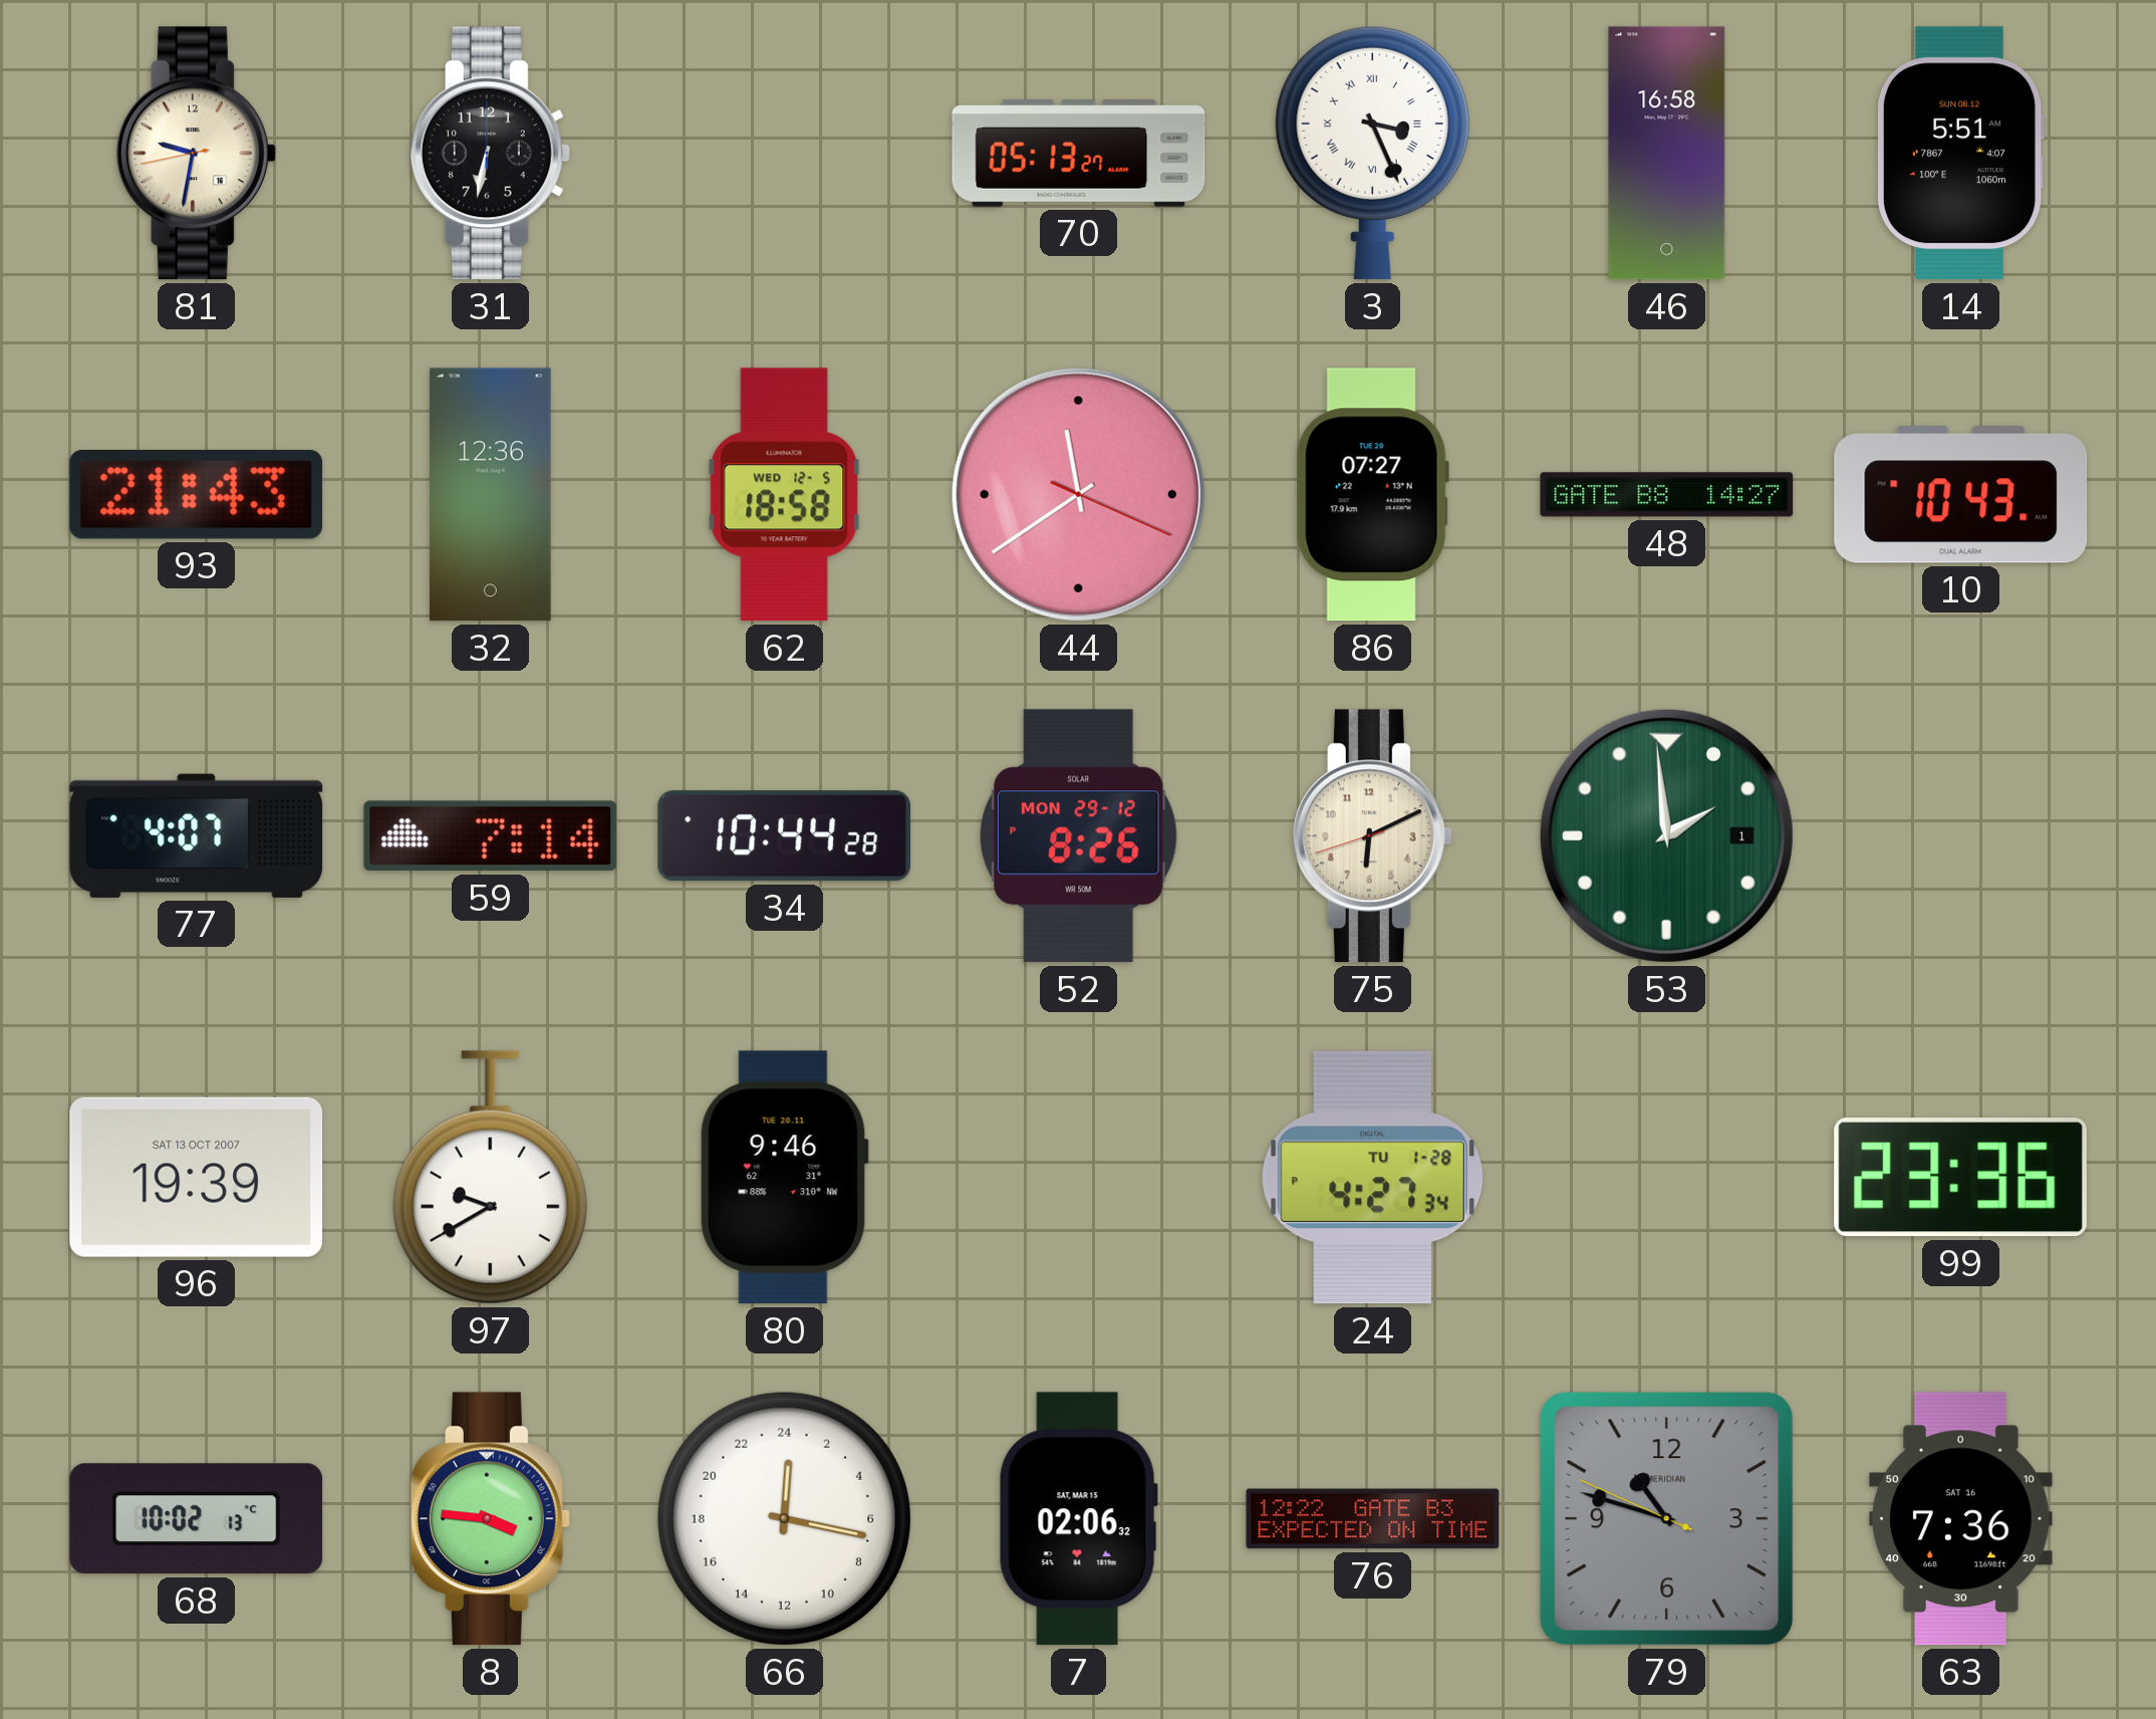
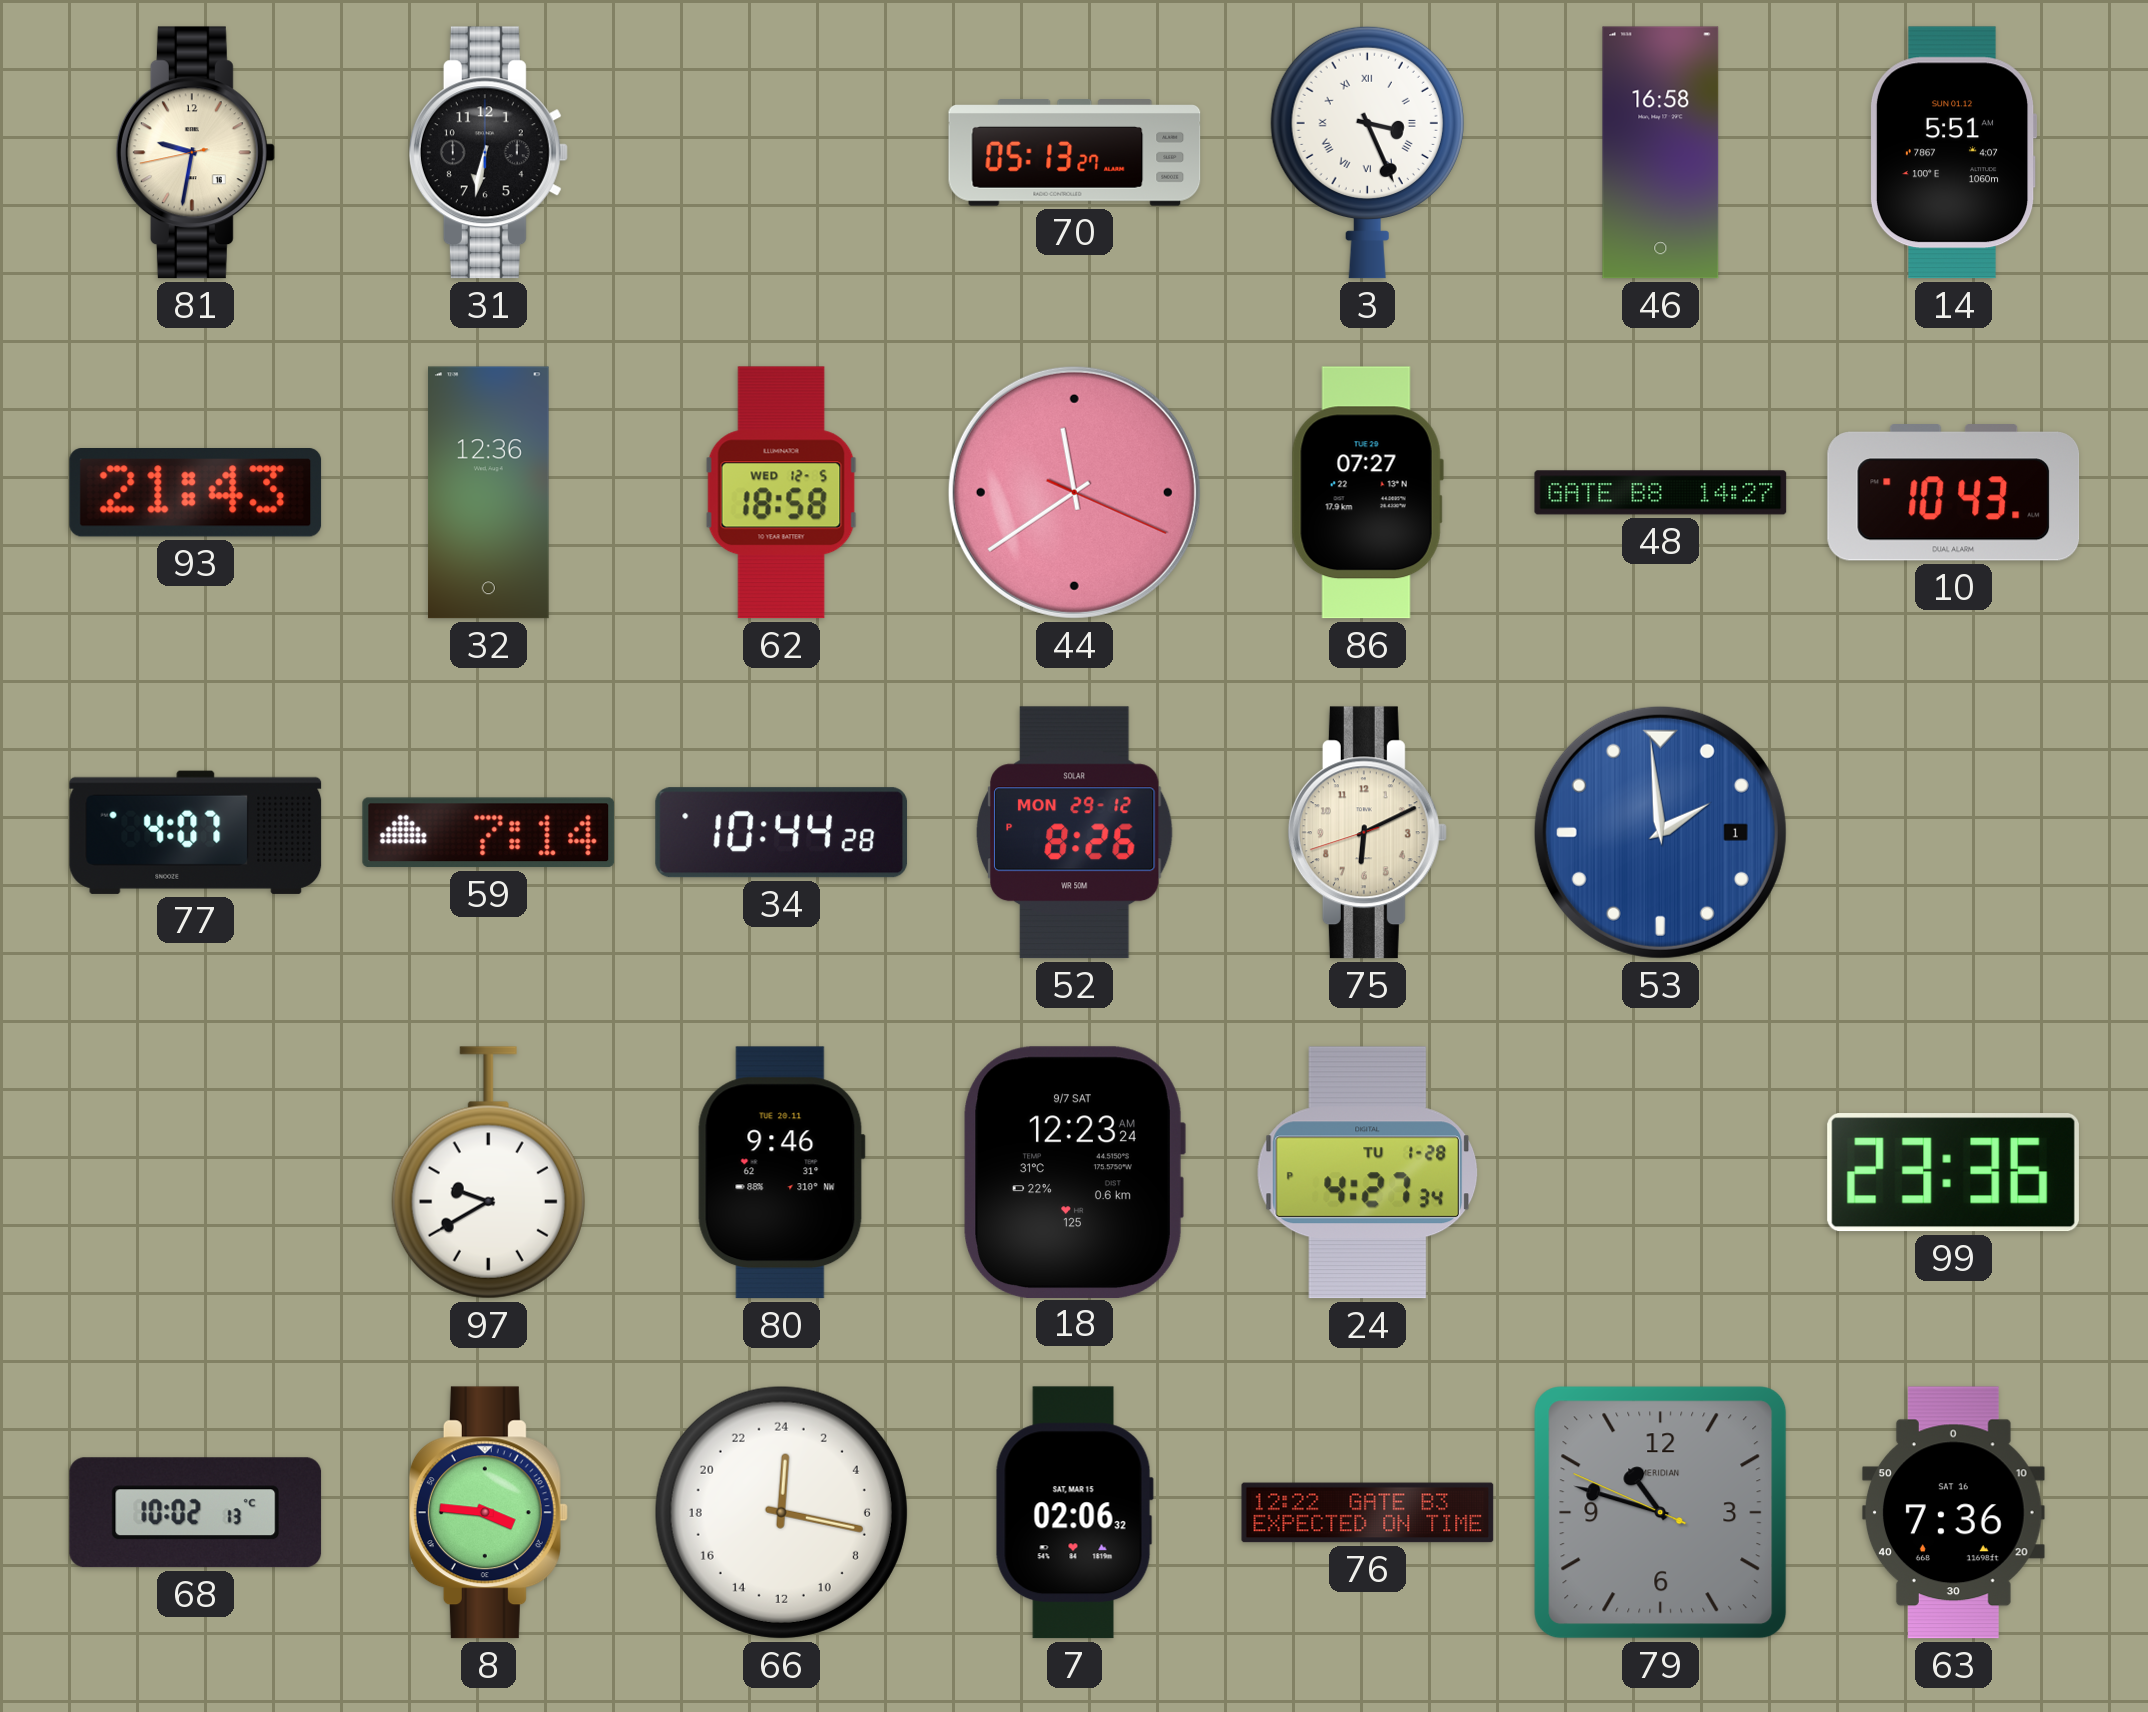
14 date: SUN 08.12 -> SUN 01.12 (1953, 153)
53 dial: green -> blue (1660, 832)
96: 19:39 -> none (197, 1177)
18: none -> 12:23 (1074, 1172)
